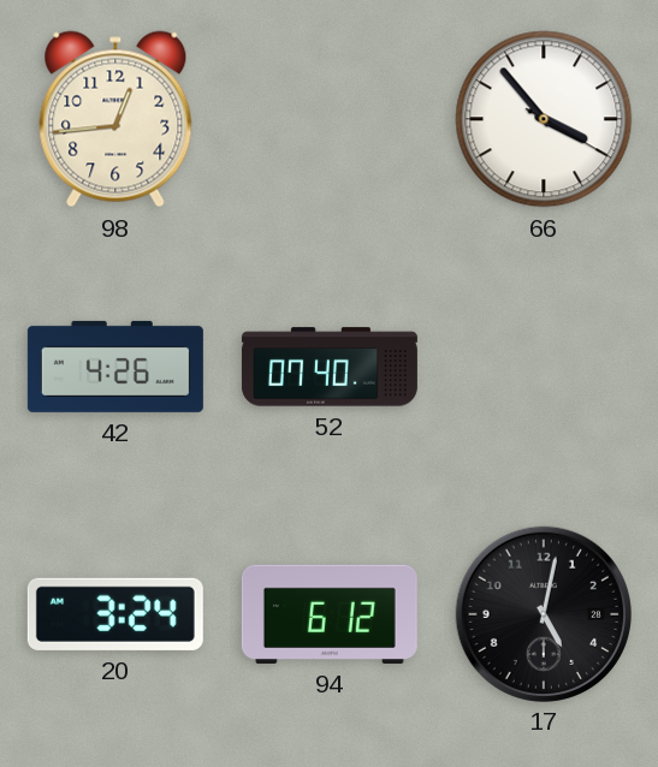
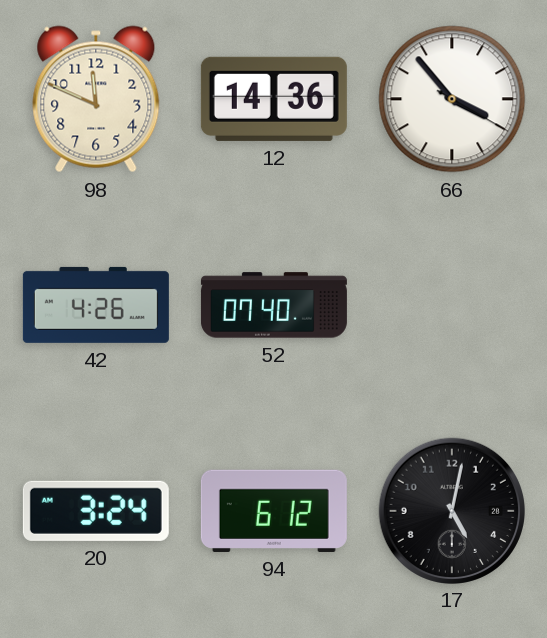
98: 12:44 -> 11:49 (96, 99)
12: none -> 14:36 (274, 99)
